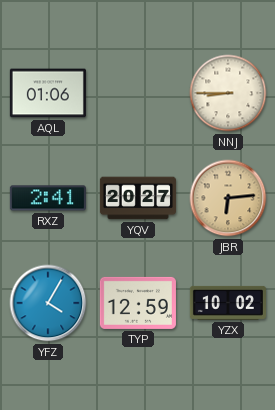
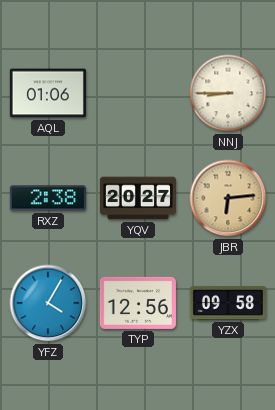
RXZ: 2:41 -> 2:38 (48, 198)
TYP: 12:59 -> 12:56 (138, 303)
YZX: 10:02 -> 09:58 (228, 303)
